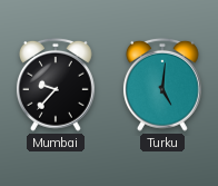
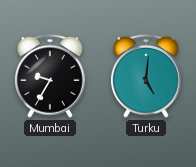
Mumbai: 9:37 -> 9:35 (50, 76)
